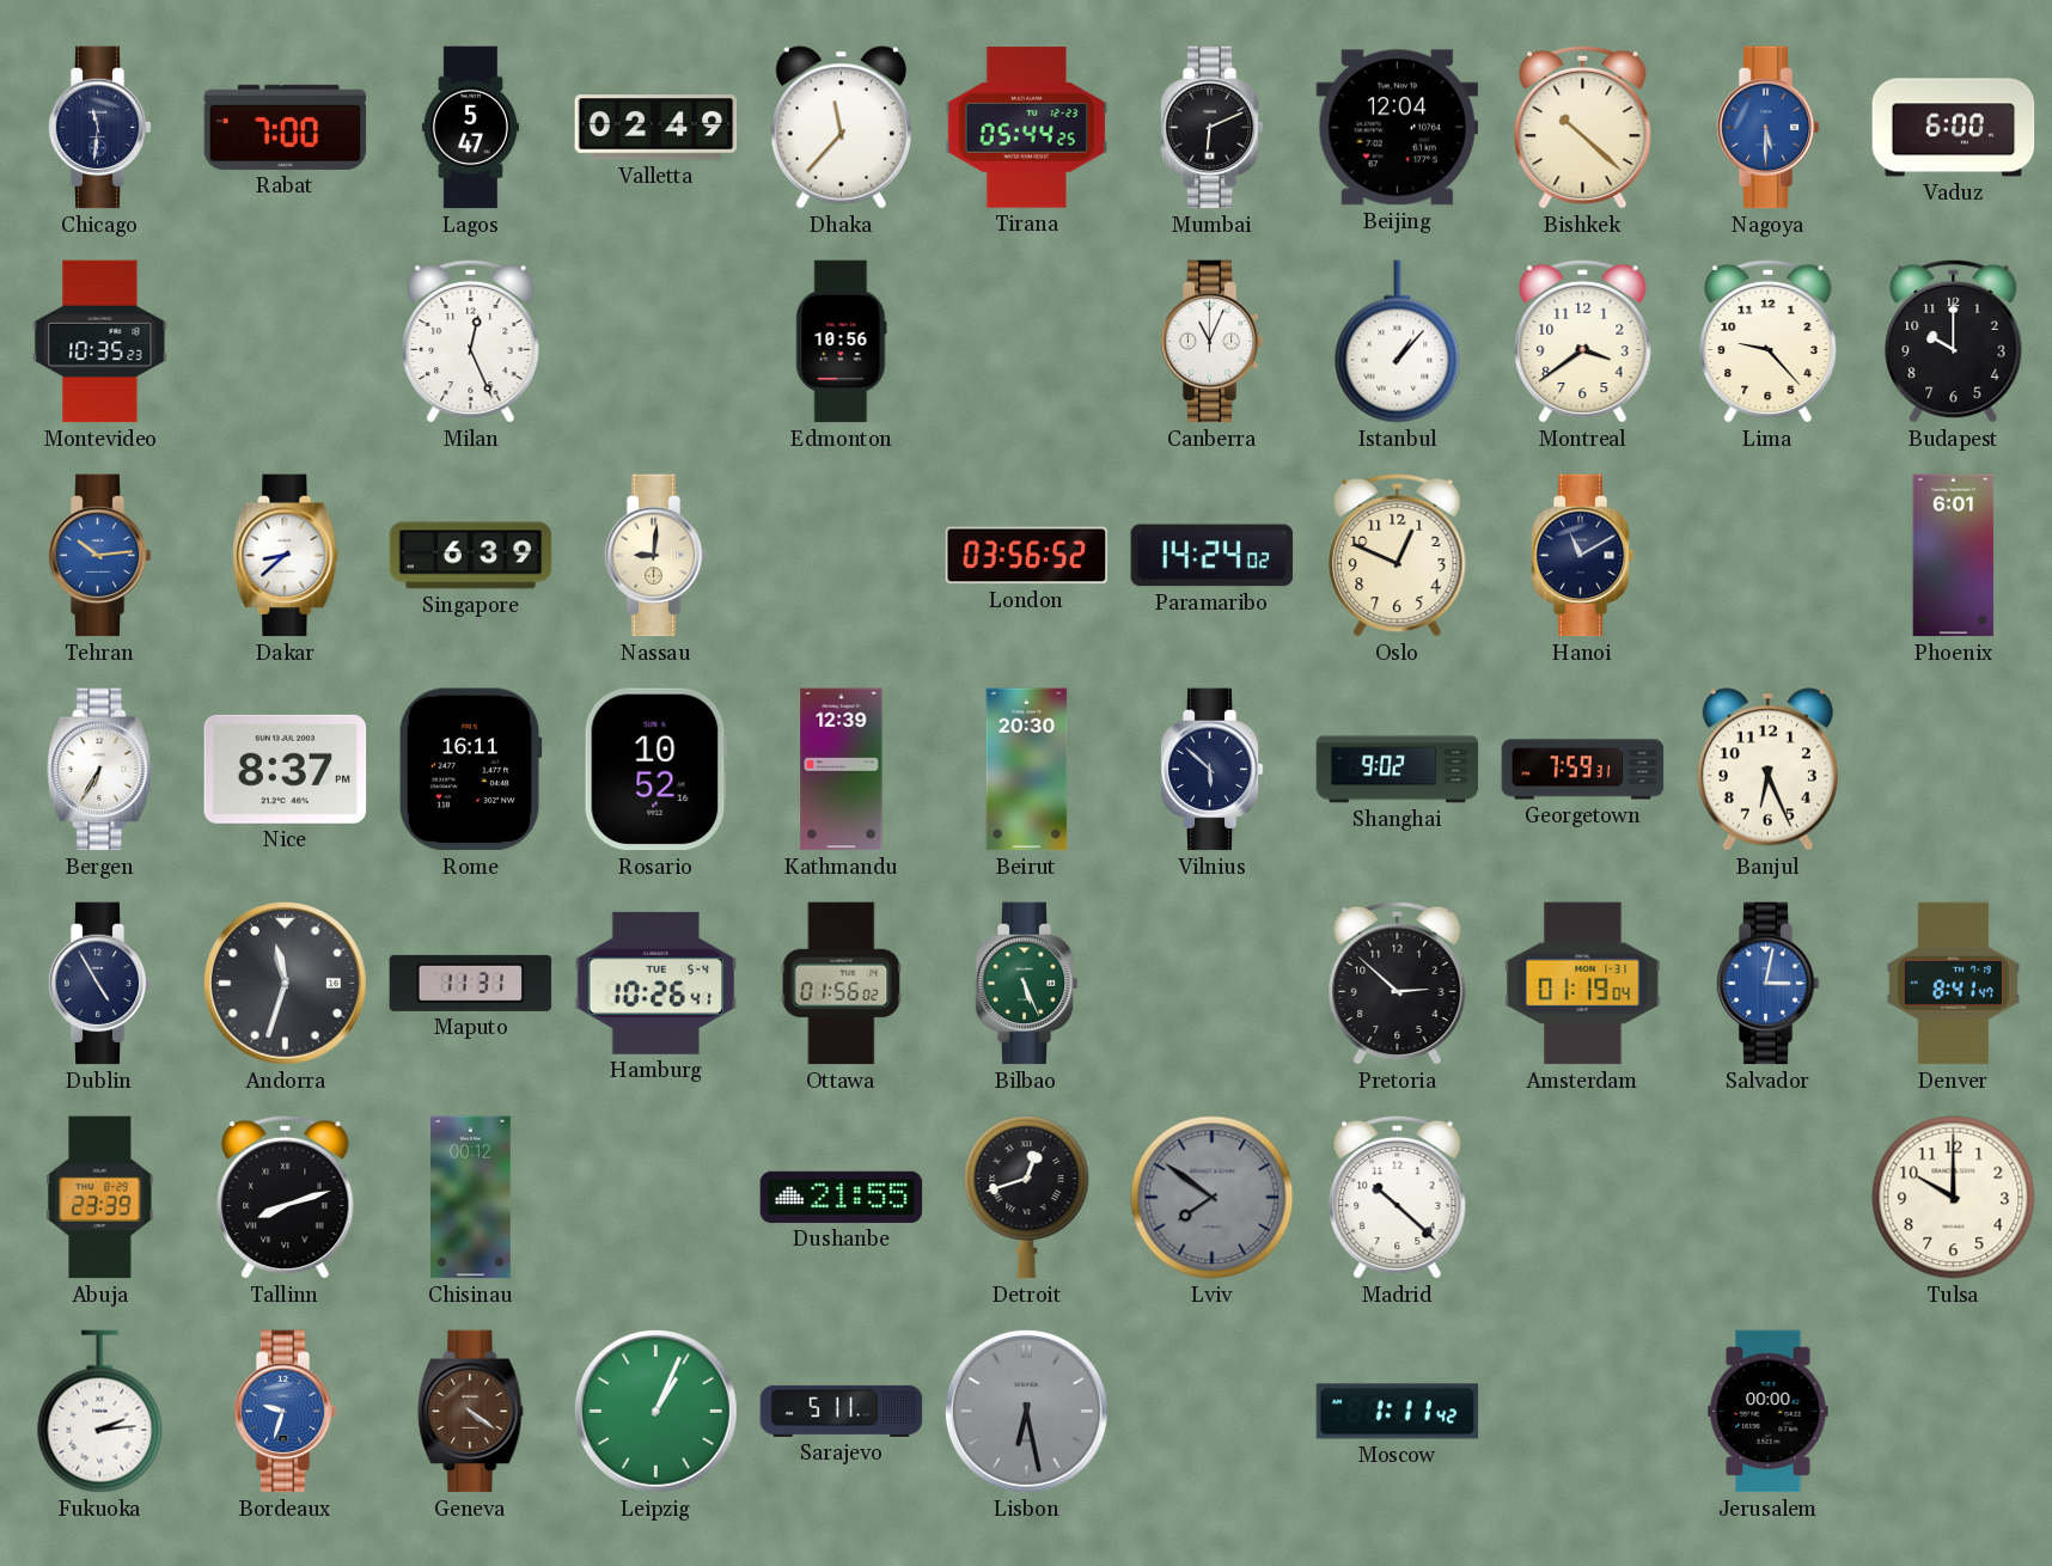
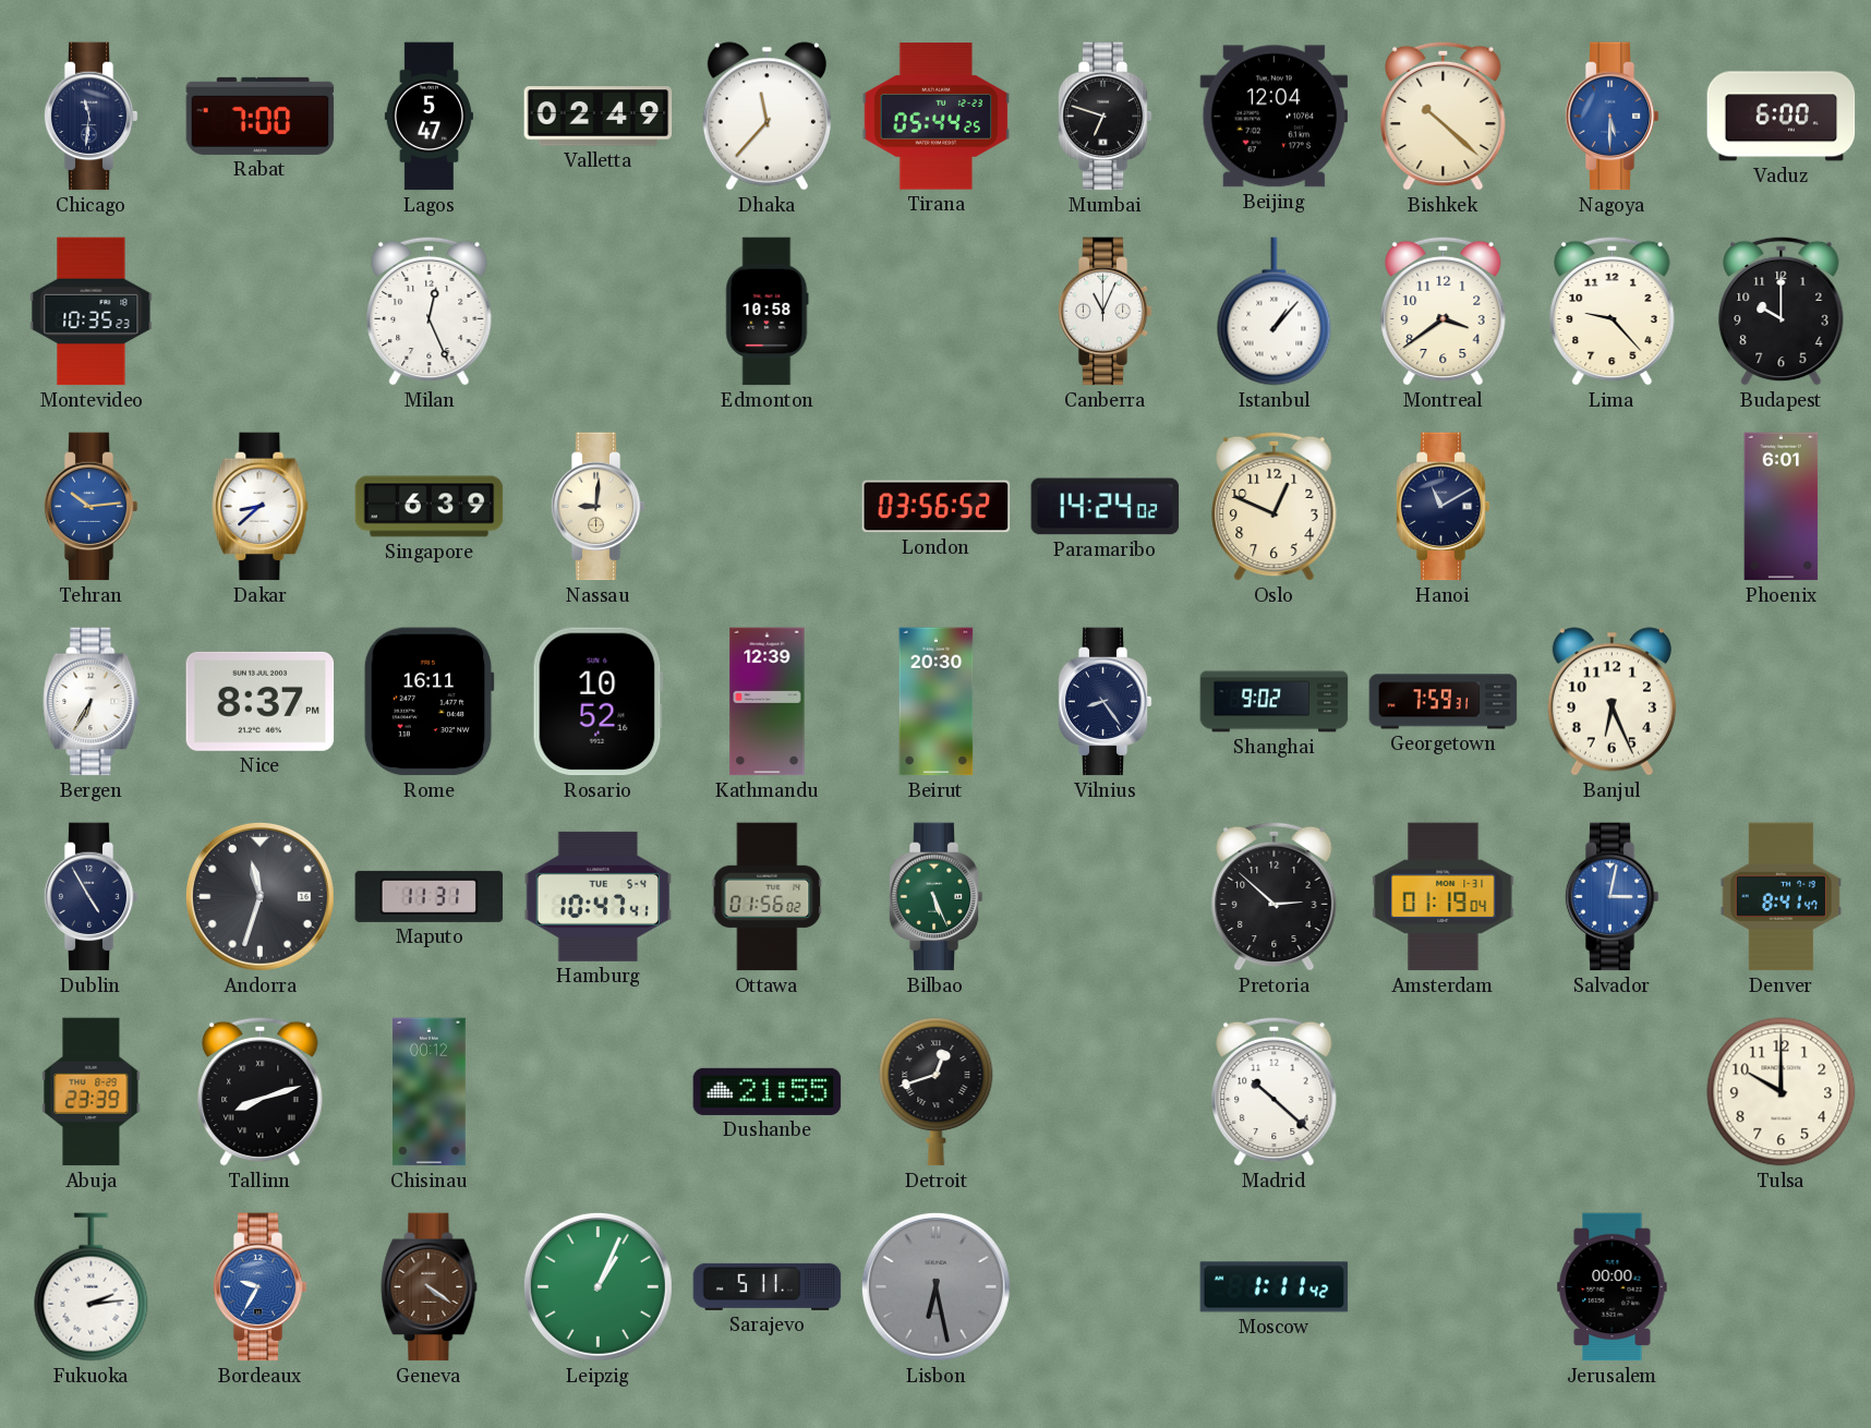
Mumbai: 6:11 -> 6:48 (1105, 117)
Edmonton: 10:56 -> 10:58 (768, 312)
Vilnius: 5:52 -> 8:24 (1105, 702)
Hamburg: 10:26 -> 10:47 (599, 896)
Lviv: 7:51 -> none (1213, 1198)
Bordeaux: 9:33 -> 9:35 (259, 1287)
